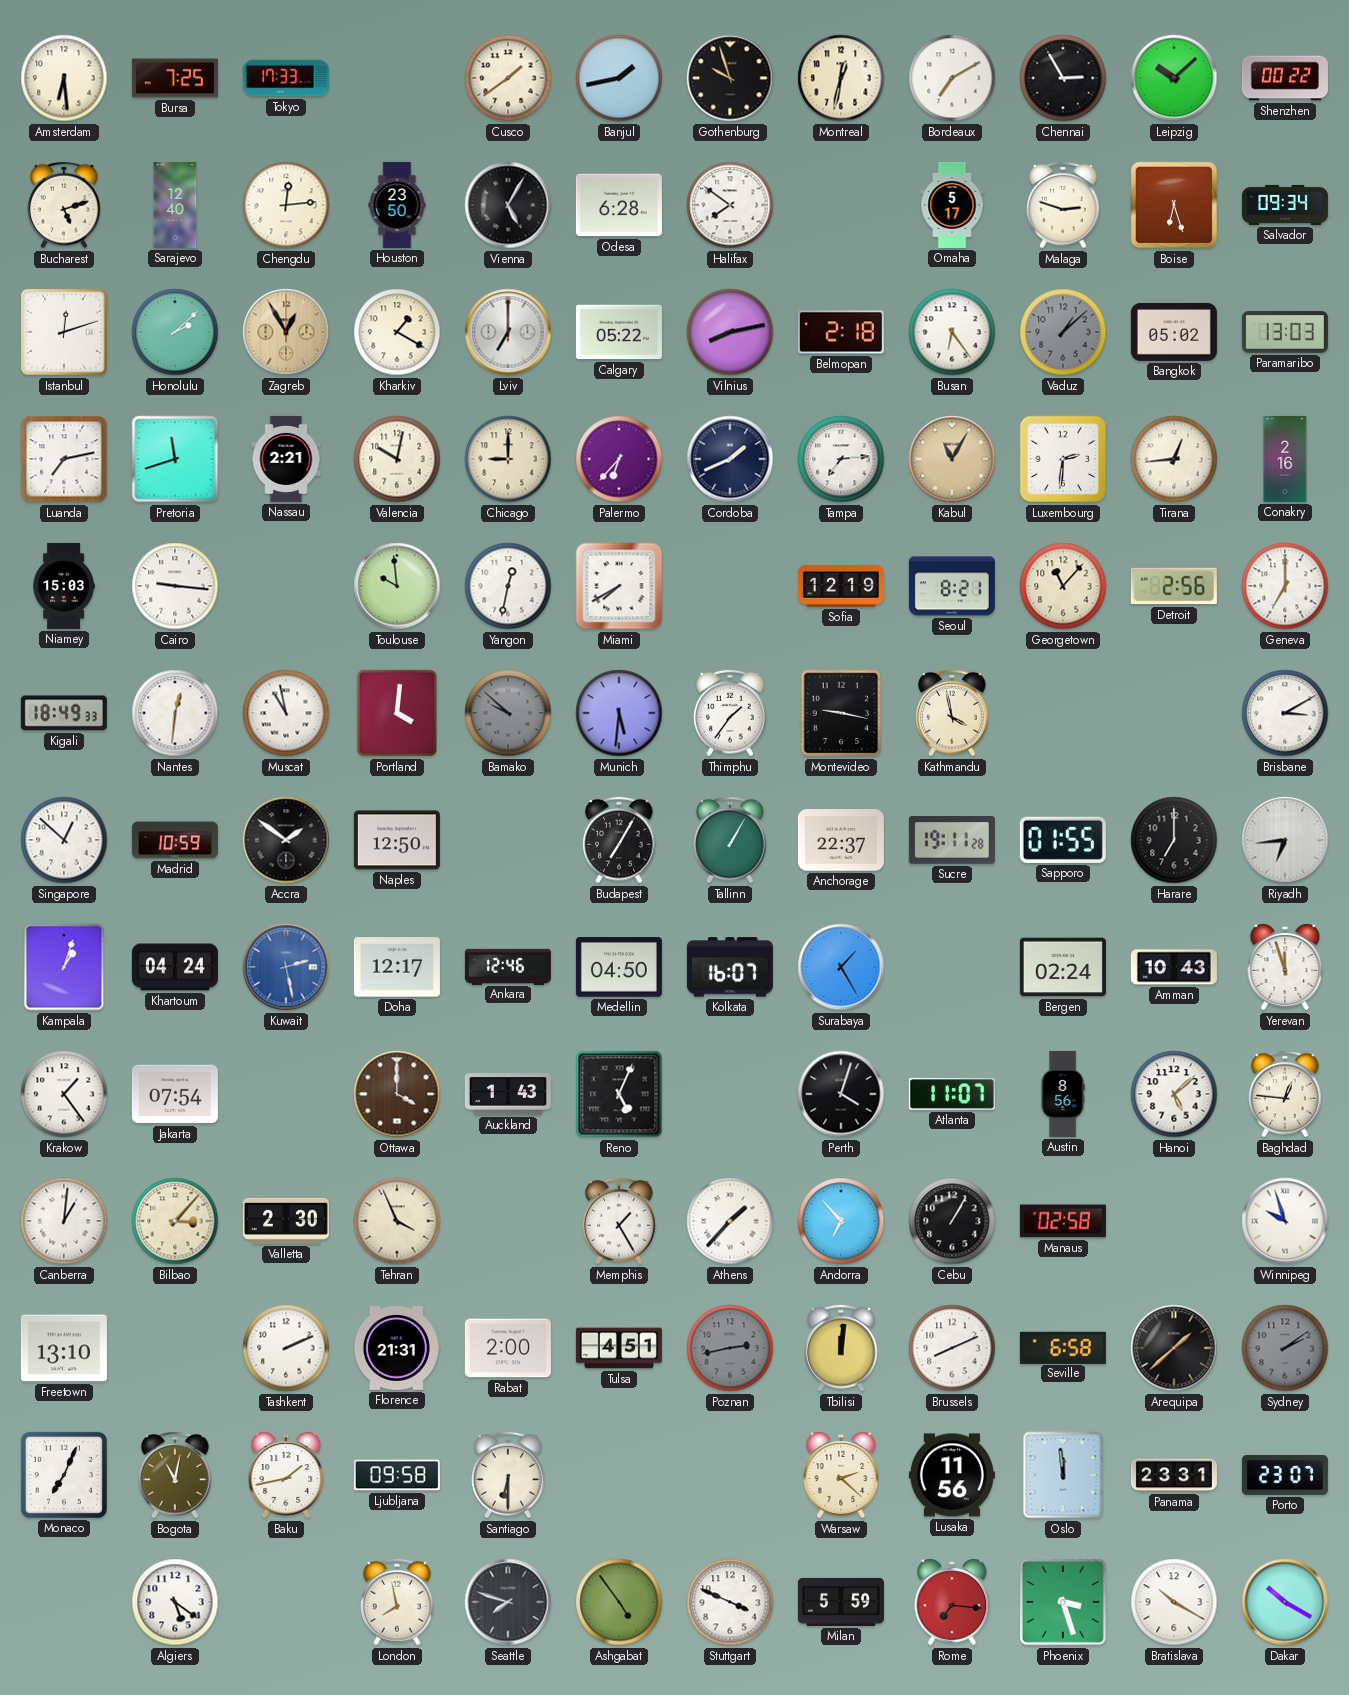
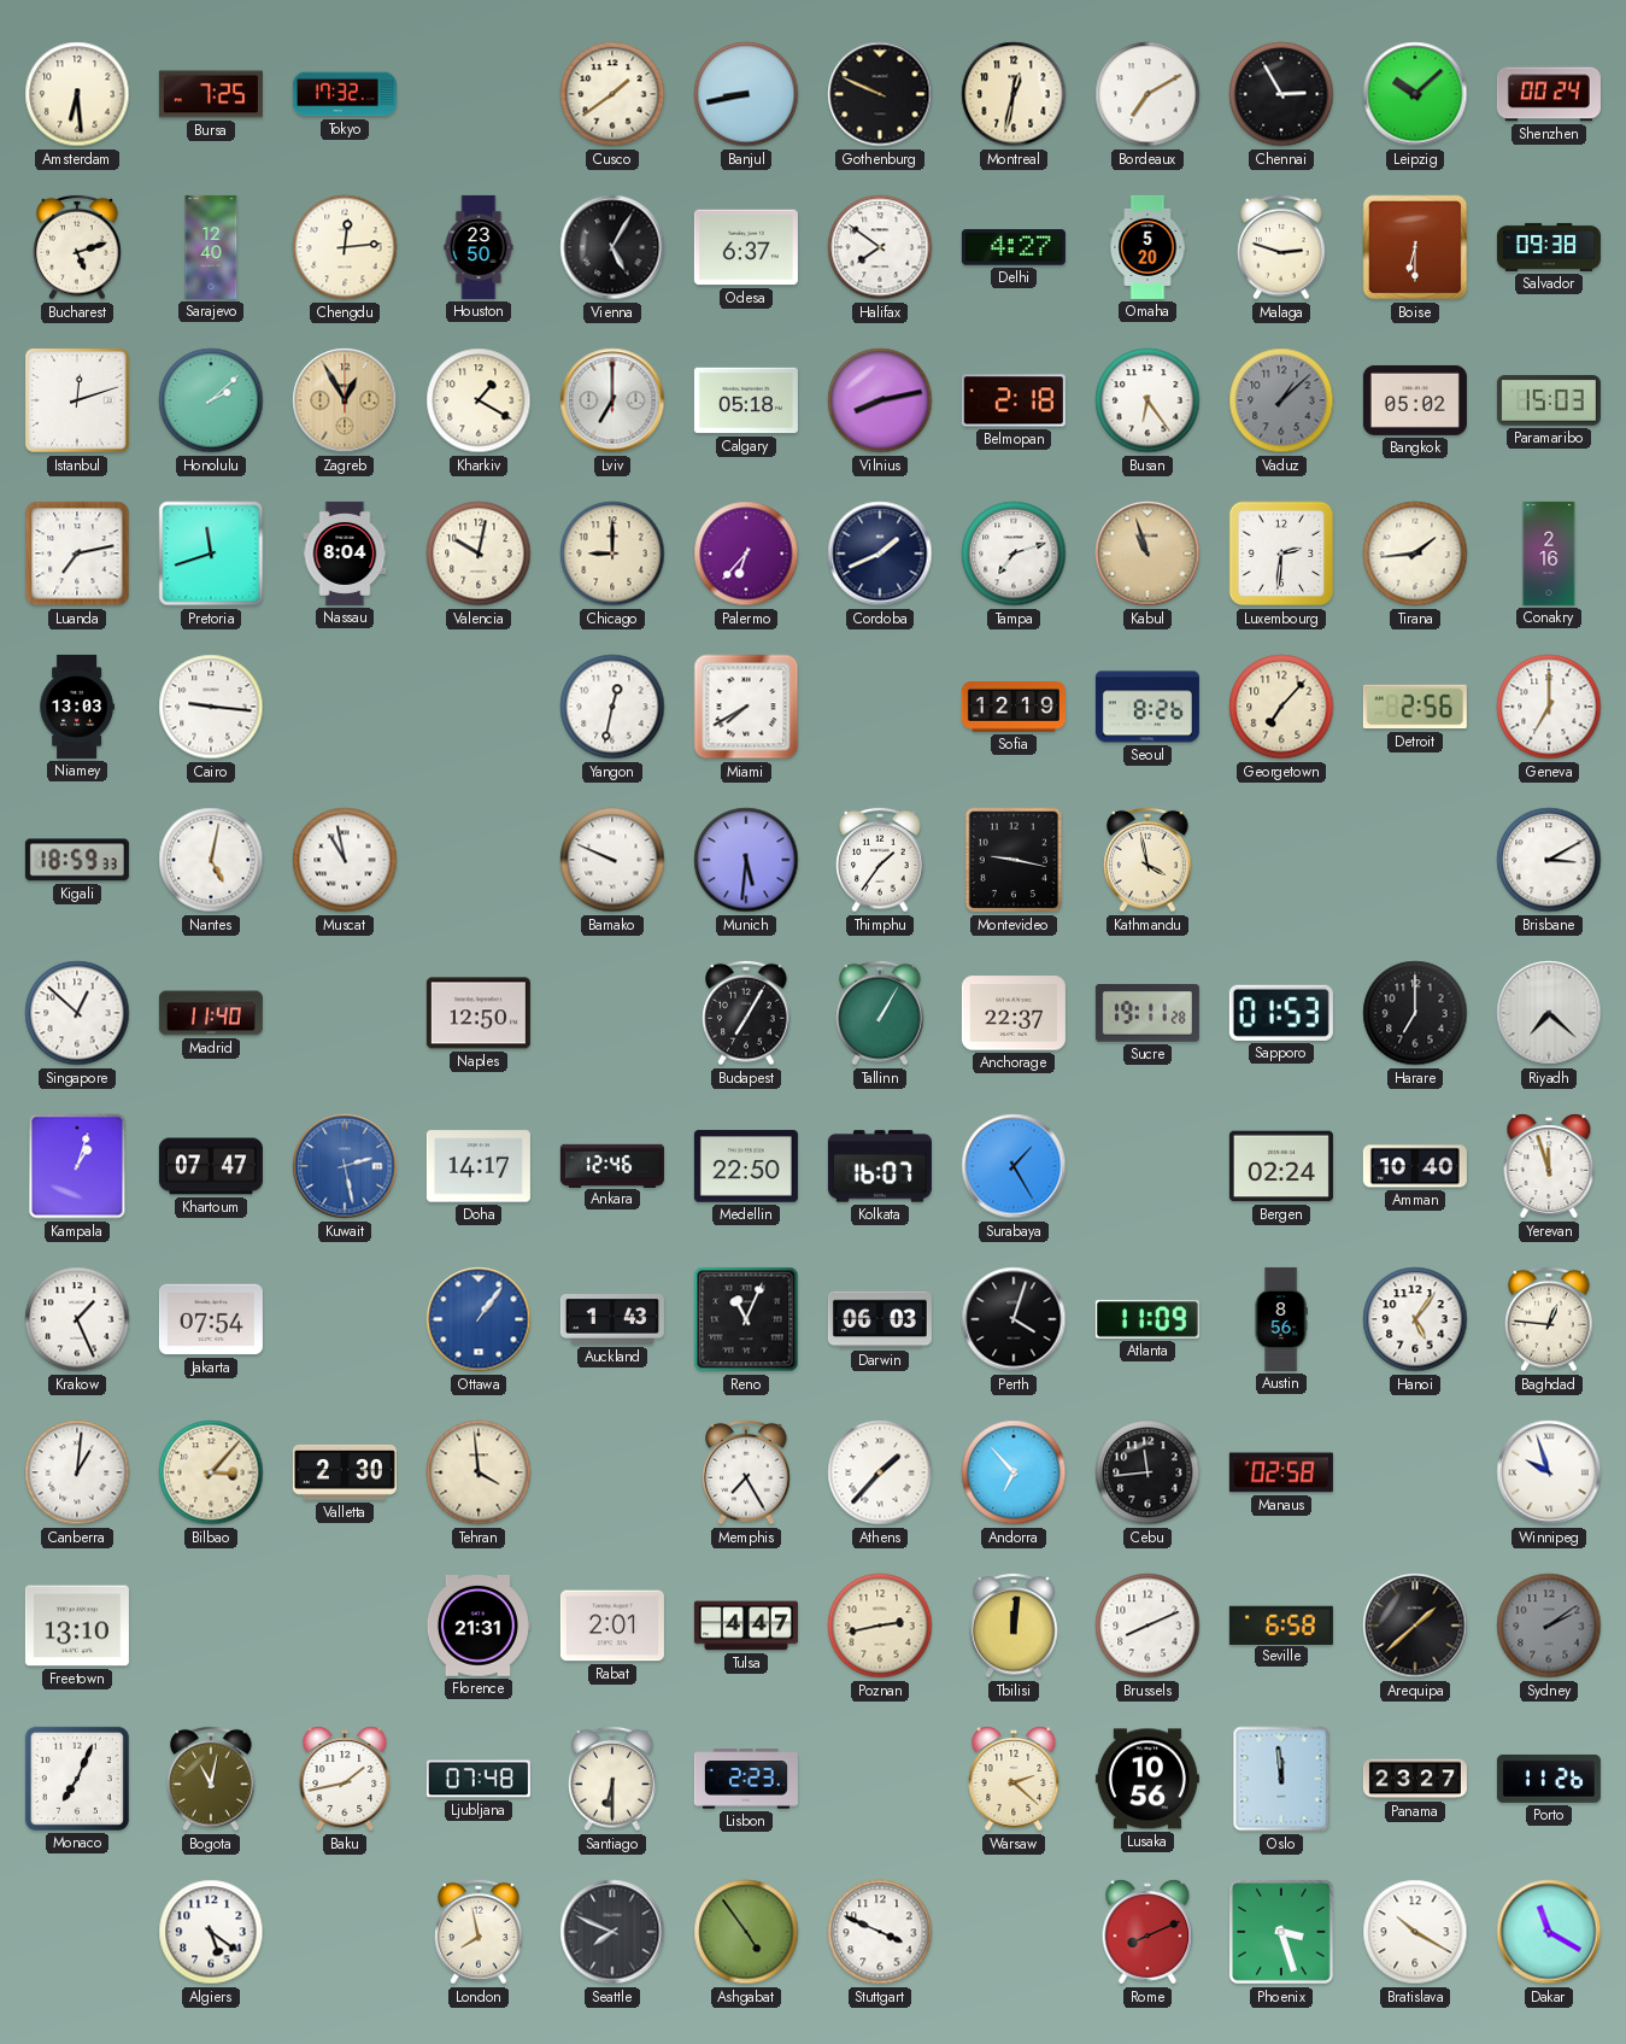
Tokyo: 17:33 -> 17:32 (345, 94)
Banjul: 1:43 -> 8:43 (746, 94)
Gothenburg: 9:57 -> 9:49 (880, 94)
Shenzhen: 00:22 -> 00:24 (1549, 94)
Odesa: 6:28 -> 6:37 (746, 247)
Delhi: none -> 4:27 (1014, 247)
Omaha: 5:17 -> 5:20 (1147, 247)
Boise: 6:27 -> 6:30 (1415, 247)
Salvador: 09:34 -> 09:38 (1549, 247)
Calgary: 05:22 -> 05:18 (746, 400)
Paramaribo: 13:03 -> 15:03 (1549, 400)
Nassau: 2:21 -> 8:04 (345, 554)
Tampa: 7:14 -> 7:12 (1014, 554)
Kabul: 11:05 -> 10:57 (1147, 554)
Tirana: 12:44 -> 1:44 (1415, 554)
Niamey: 15:03 -> 13:03 (77, 707)
Toulouse: 9:59 -> none (397, 586)
Seoul: 8:21 -> 8:26 (1147, 707)
Georgetown: 11:07 -> 7:07 (1281, 707)
Kigali: 18:49 -> 18:59 (77, 860)
Nantes: 12:31 -> 5:02 (211, 860)
Portland: 4:01 -> none (397, 713)
Bamako: 9:52 -> 9:49 (612, 860)
Bamako dial: grey -> white (612, 860)
Madrid: 10:59 -> 11:40 (211, 1013)
Accra: 1:51 -> none (286, 840)
Sapporo: 01:55 -> 01:53 (1281, 1013)
Riyadh: 6:44 -> 7:22 (1549, 1013)
Khartoum: 04:24 -> 07:47 (211, 1166)
Doha: 12:17 -> 14:17 (479, 1166)
Medellin: 04:50 -> 22:50 (746, 1166)
Amman: 10:43 -> 10:40 (1415, 1166)
Krakow: 1:24 -> 1:26 (77, 1319)
Ottawa: 4:00 -> 1:06 (479, 1319)
Ottawa dial: brown -> blue (479, 1319)
Reno: 5:04 -> 11:04 (746, 1319)
Darwin: none -> 06:03 (880, 1319)
Atlanta: 11:07 -> 11:09 (1147, 1319)
Hanoi: 5:08 -> 5:06 (1415, 1319)
Tehran: 3:56 -> 3:59 (479, 1472)
Memphis: 1:25 -> 7:25 (746, 1472)
Cebu: 1:05 -> 11:44 (1147, 1472)
Tashkent: 2:11 -> none (286, 1348)
Rabat: 2:00 -> 2:01 (612, 1626)
Tulsa: 4:51 -> 4:47 (746, 1626)
Poznan dial: grey -> cream (880, 1626)
Ljubljana: 09:58 -> 07:48 (479, 1779)
Lisbon: none -> 2:23 (746, 1779)
Lusaka: 11:56 -> 10:56 (1147, 1779)
Panama: 23:31 -> 23:27 (1415, 1779)
Porto: 23:07 -> 11:26 (1549, 1779)
Seattle: 7:48 -> 7:49 (612, 1932)
Milan: 5:59 -> none (841, 1602)
Rome: 7:16 -> 8:11 (1147, 1932)
Dakar: 10:20 -> 11:20 (1549, 1932)
